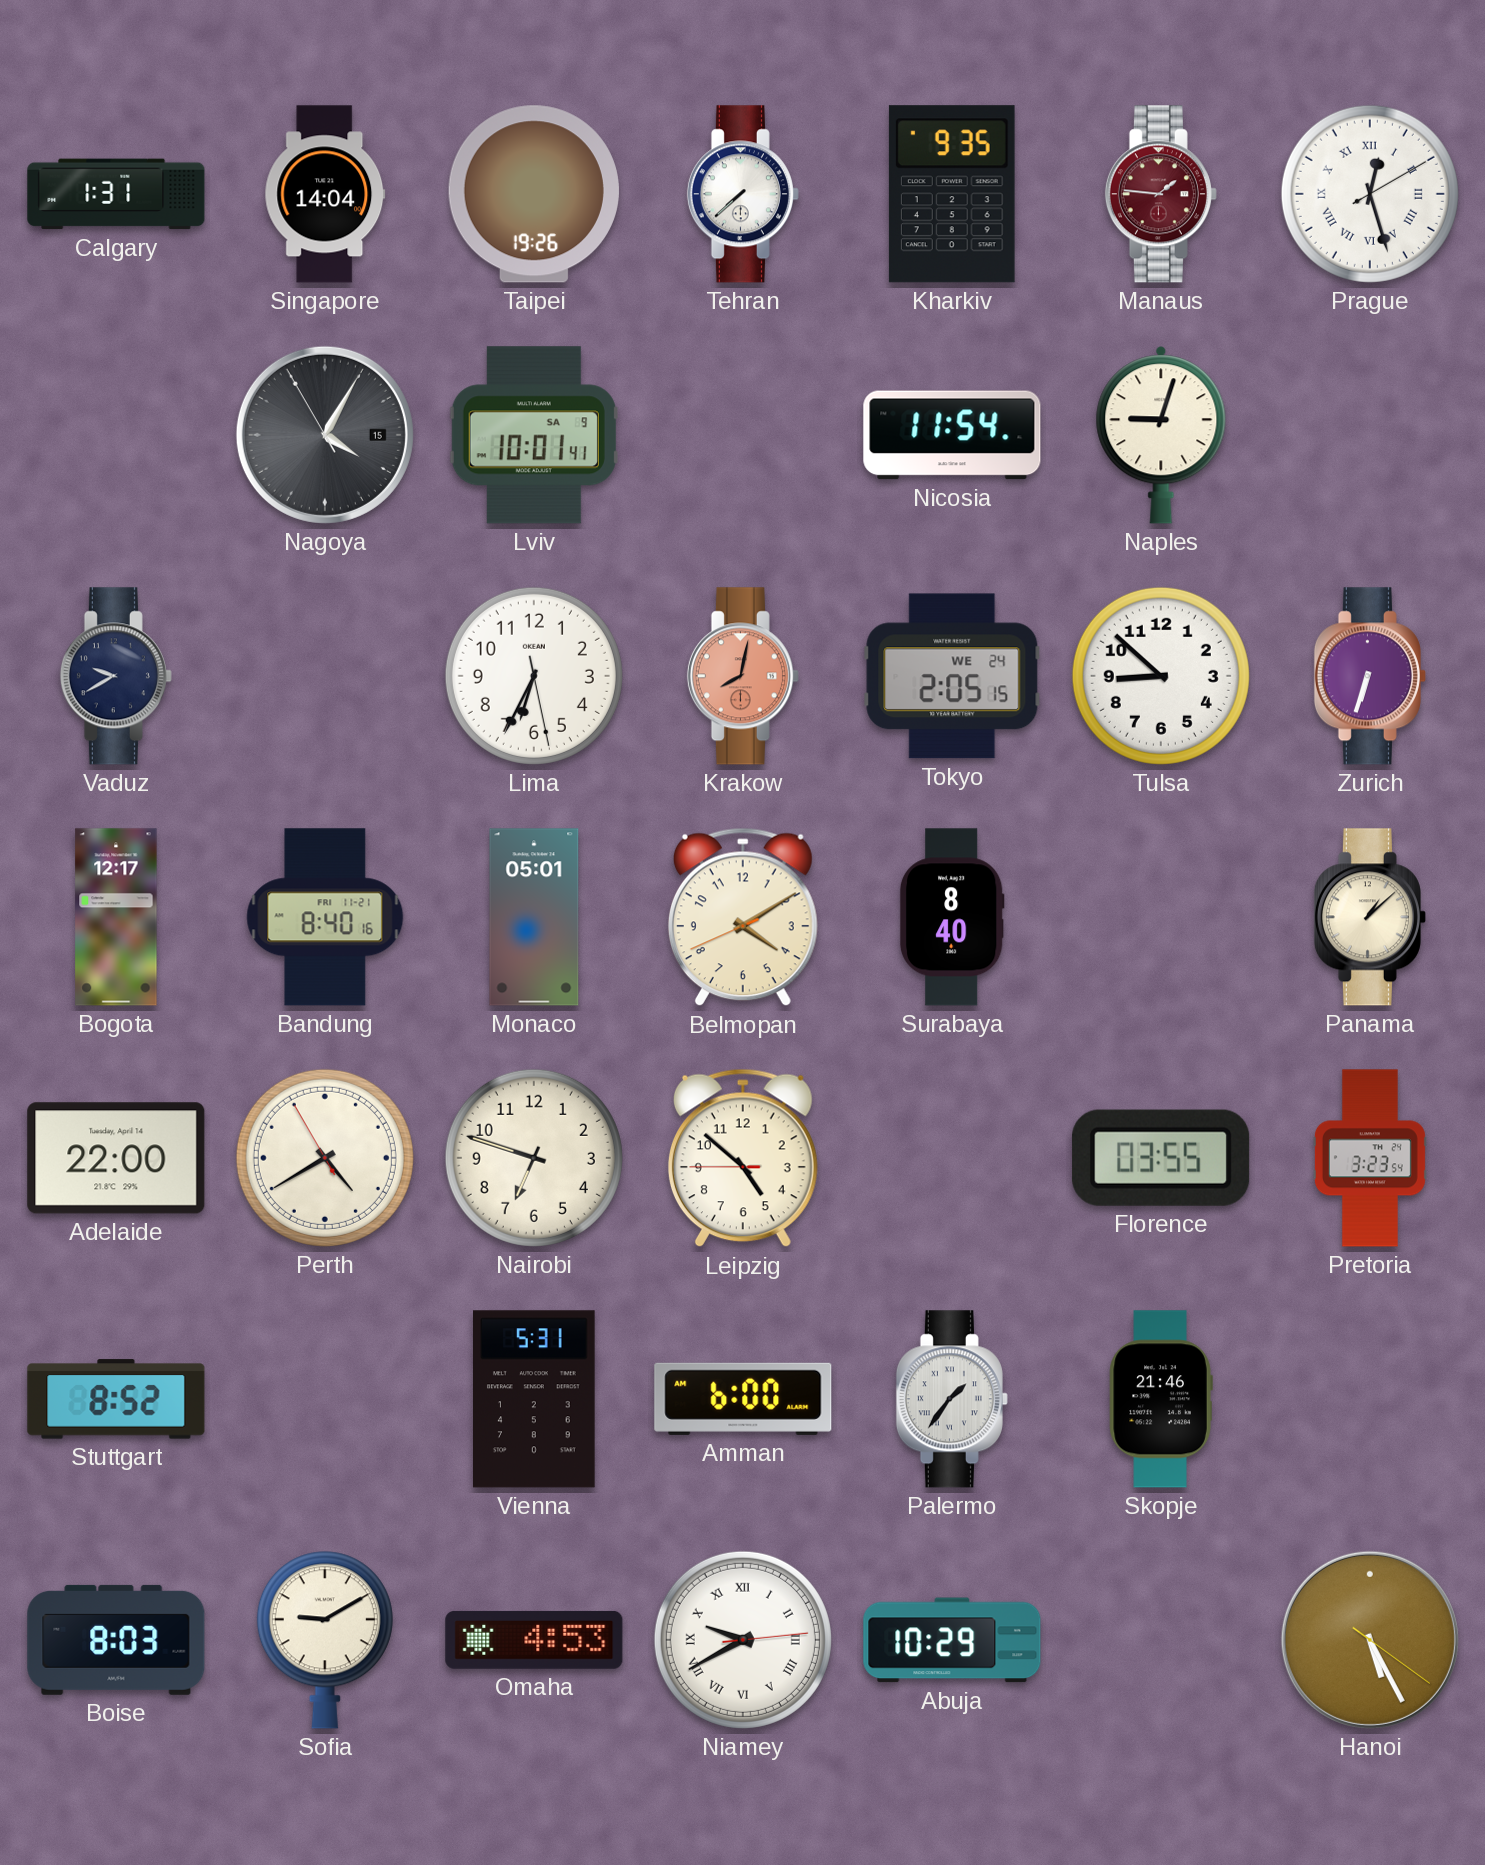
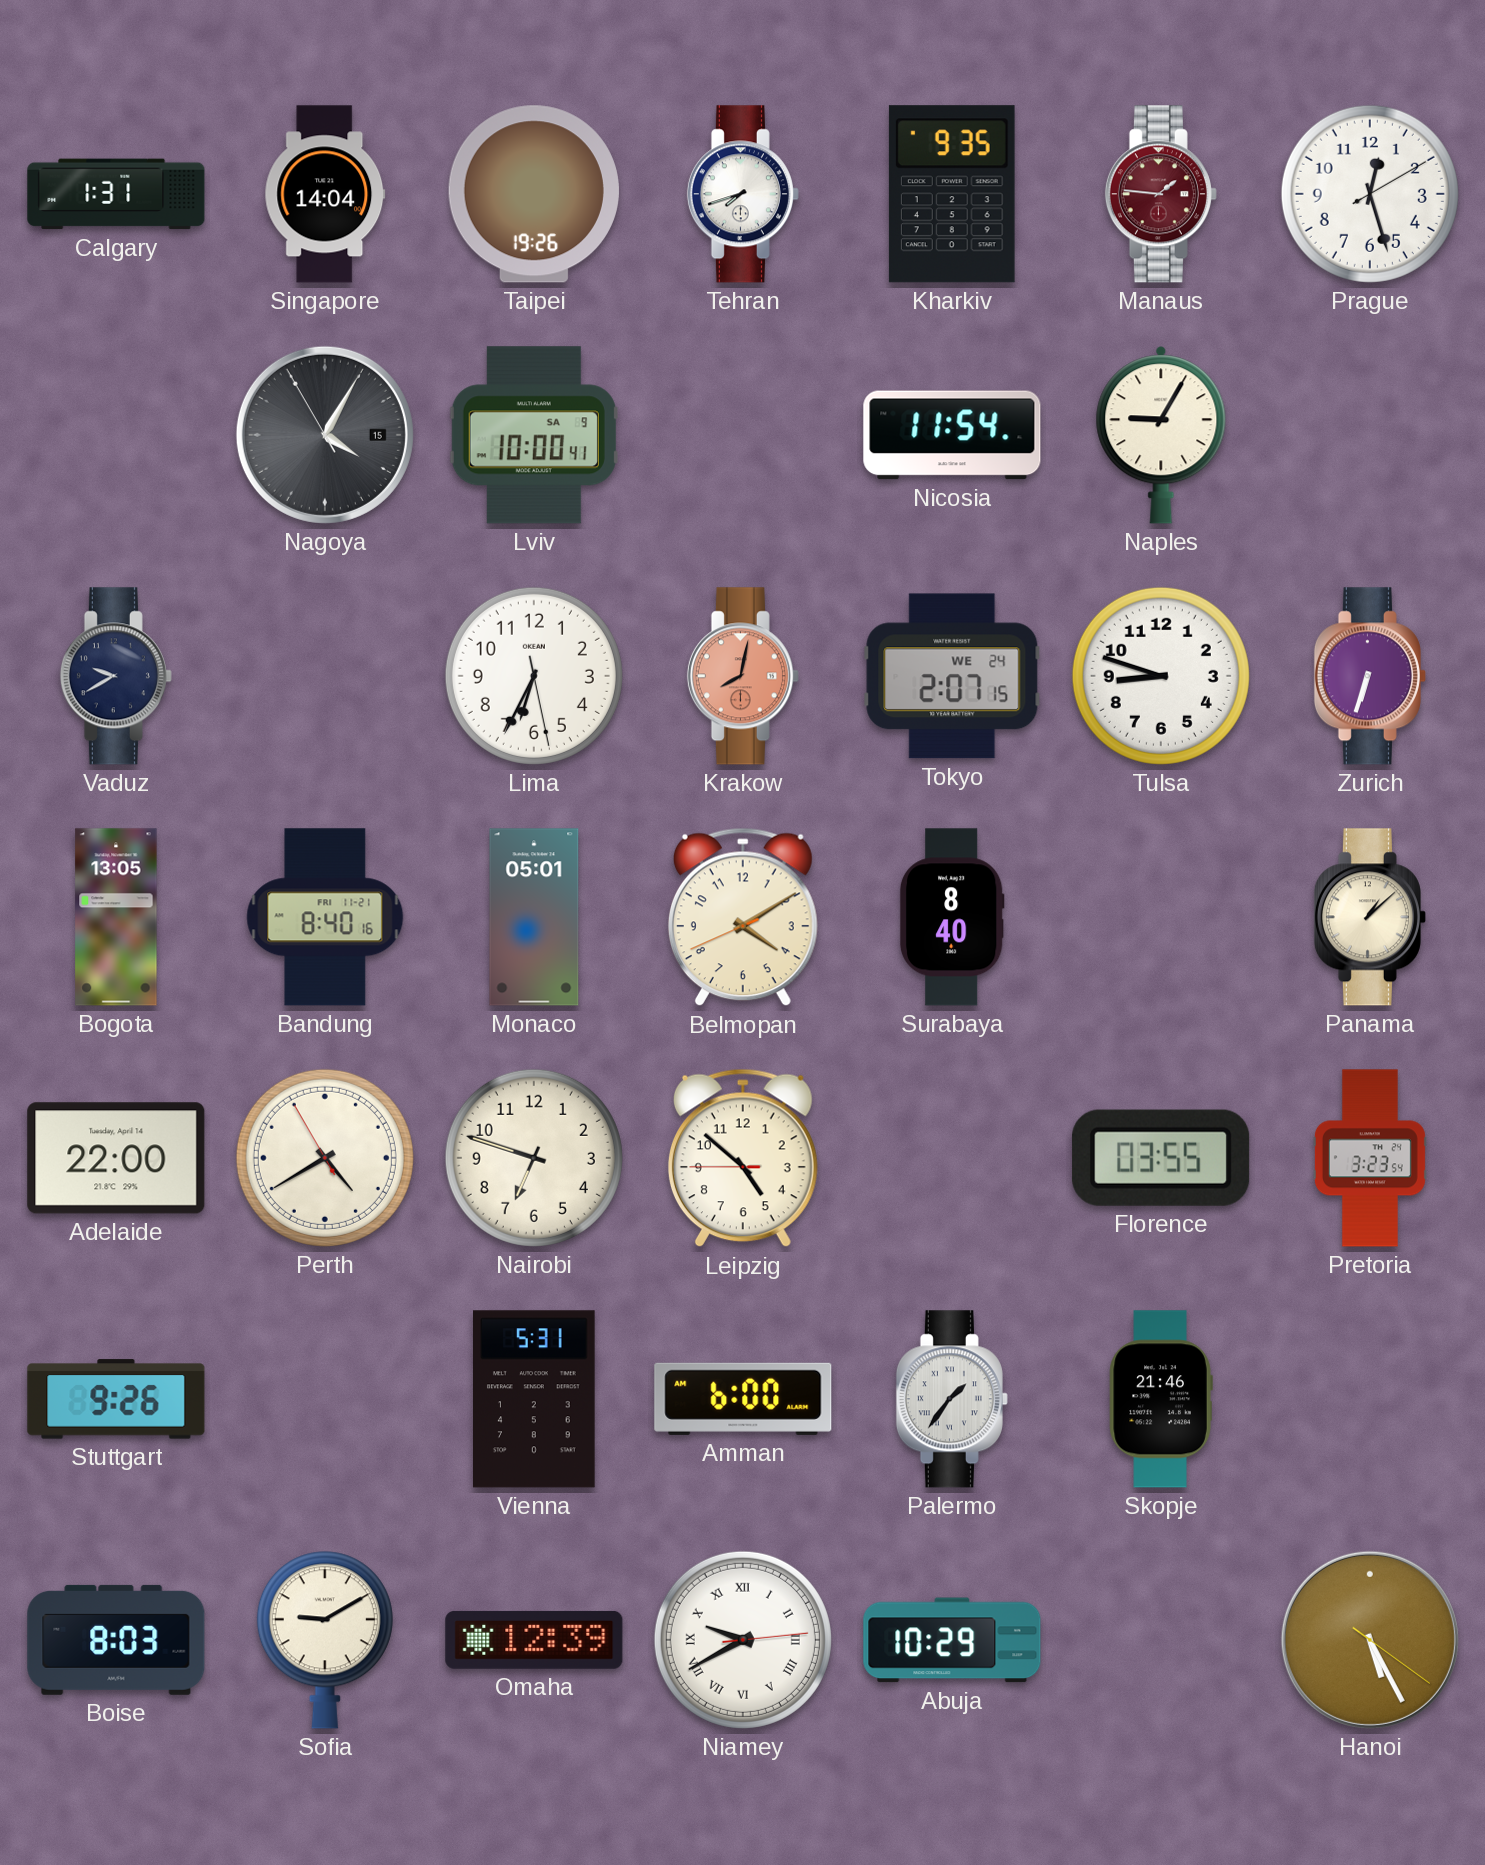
Tehran: 7:38 -> 7:42 (743, 194)
Prague numerals: Roman -> Arabic (1370, 194)
Lviv: 10:01 -> 10:00 (534, 435)
Naples: 9:03 -> 9:05 (1161, 435)
Tokyo: 2:05 -> 2:07 (952, 676)
Tulsa: 8:52 -> 8:48 (1161, 676)
Bogota: 12:17 -> 13:05 (116, 917)
Stuttgart: 8:52 -> 9:26 (116, 1399)
Omaha: 4:53 -> 12:39 (534, 1640)
